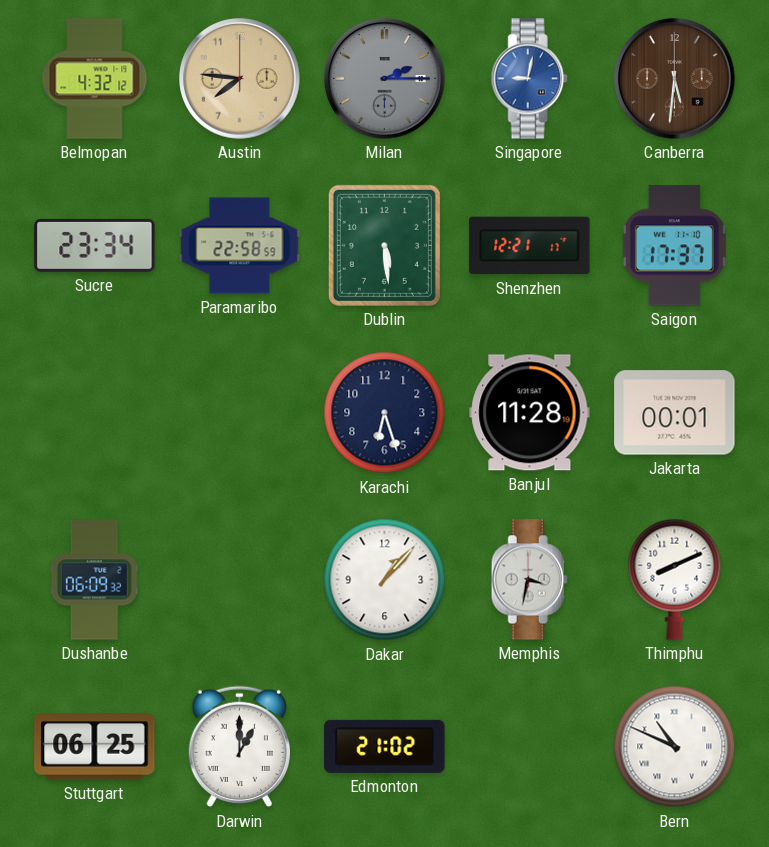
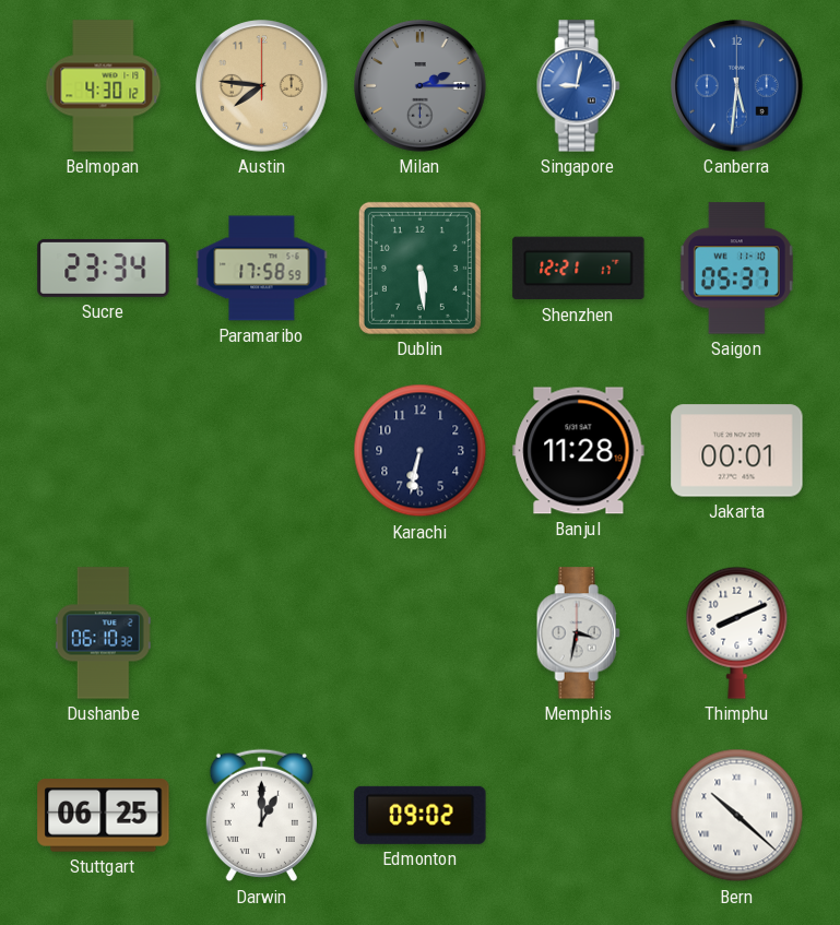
Belmopan: 4:32 -> 4:30 (104, 86)
Canberra dial: brown -> blue (737, 86)
Paramaribo: 22:58 -> 17:58 (262, 269)
Saigon: 17:37 -> 05:37 (736, 269)
Karachi: 6:27 -> 6:32 (421, 451)
Dushanbe: 06:09 -> 06:10 (103, 633)
Dakar: 1:07 -> none (385, 580)
Edmonton: 21:02 -> 09:02 (421, 815)
Bern: 10:49 -> 10:22 (737, 816)
